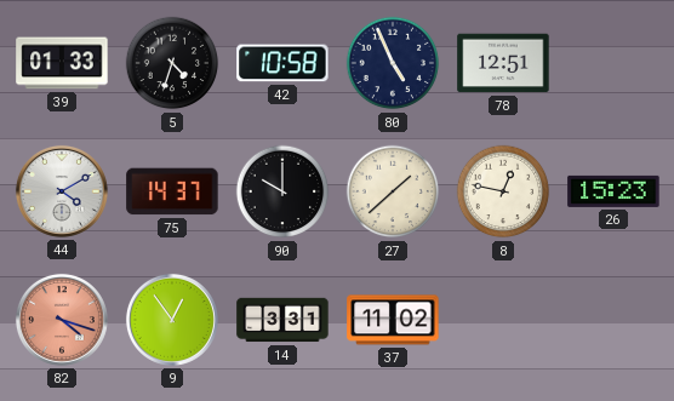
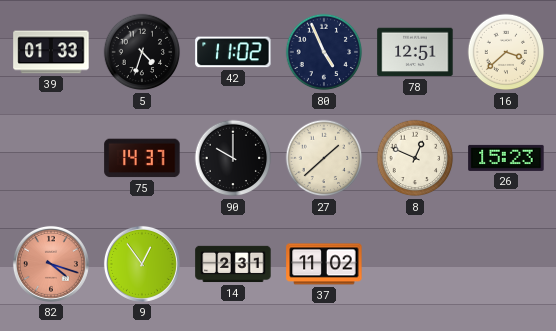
42: 10:58 -> 11:02 (233, 52)
16: none -> 3:38 (506, 52)
44: 4:10 -> none (62, 191)
8: 12:47 -> 12:49 (415, 158)
14: 3:31 -> 2:31 (233, 264)
